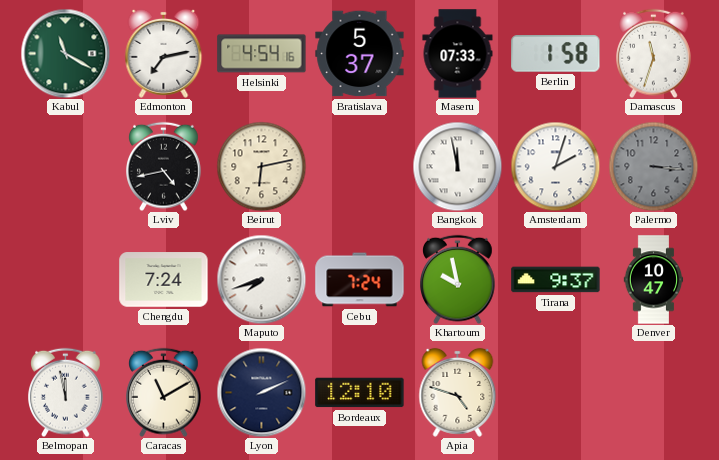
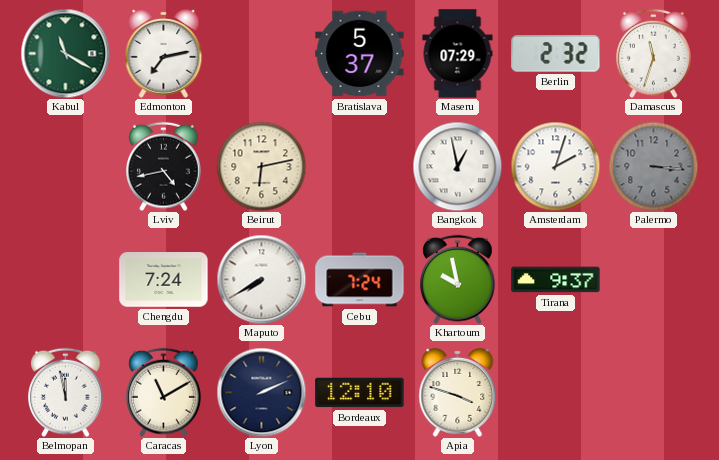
Helsinki: 4:54 -> none (262, 54)
Maseru: 07:33 -> 07:29 (458, 54)
Berlin: 1:58 -> 2:32 (556, 54)
Bangkok: 11:58 -> 12:58 (457, 166)
Maputo: 7:42 -> 7:40 (261, 279)
Denver: 10:47 -> none (654, 280)
Apia: 4:48 -> 3:48 (458, 392)
